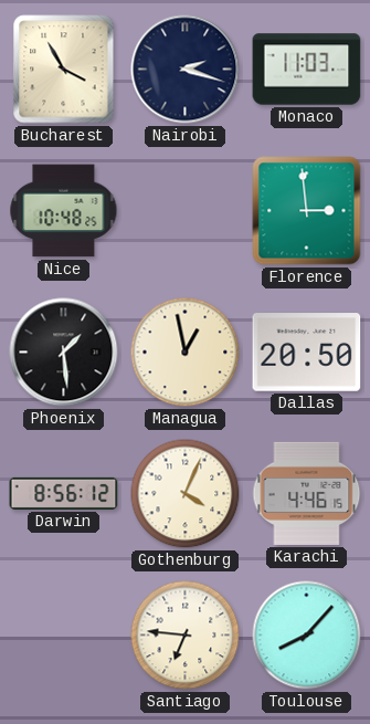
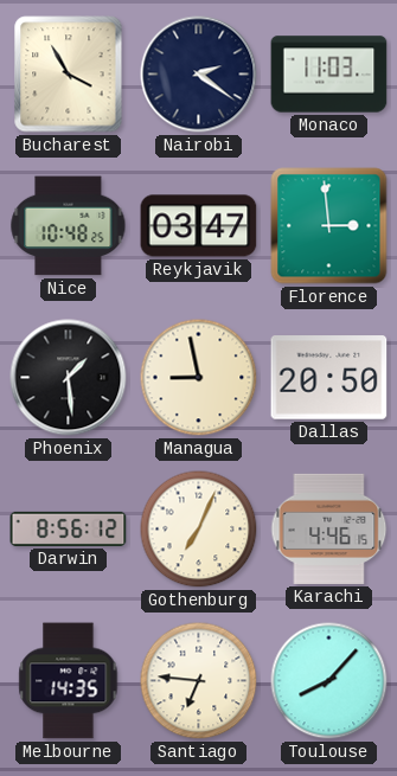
Nairobi: 2:18 -> 2:21 (199, 75)
Reykjavik: none -> 03:47 (199, 226)
Managua: 12:58 -> 8:58 (199, 378)
Gothenburg: 4:04 -> 7:04 (199, 530)
Melbourne: none -> 14:35 (69, 681)
